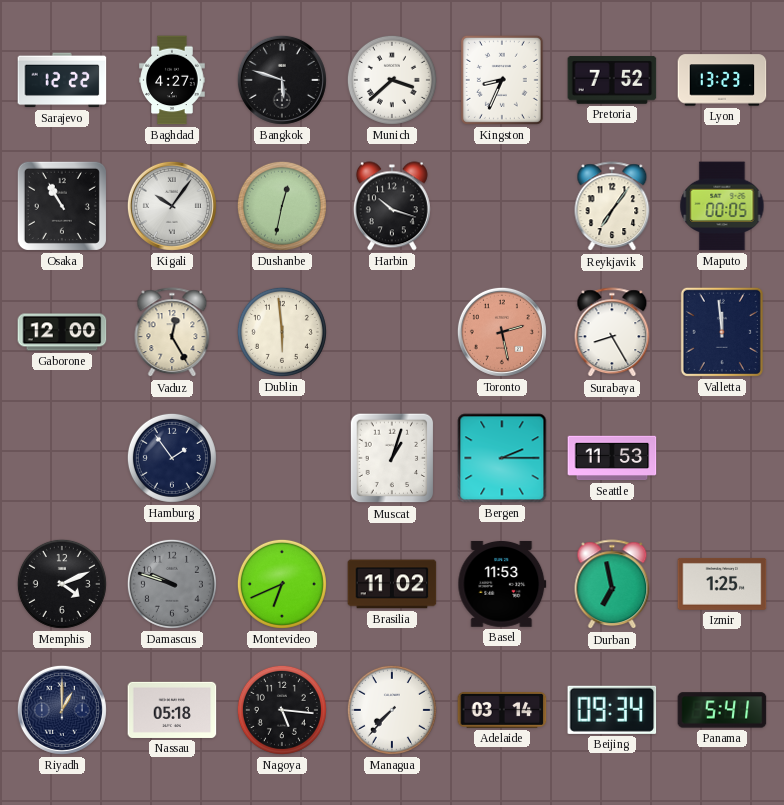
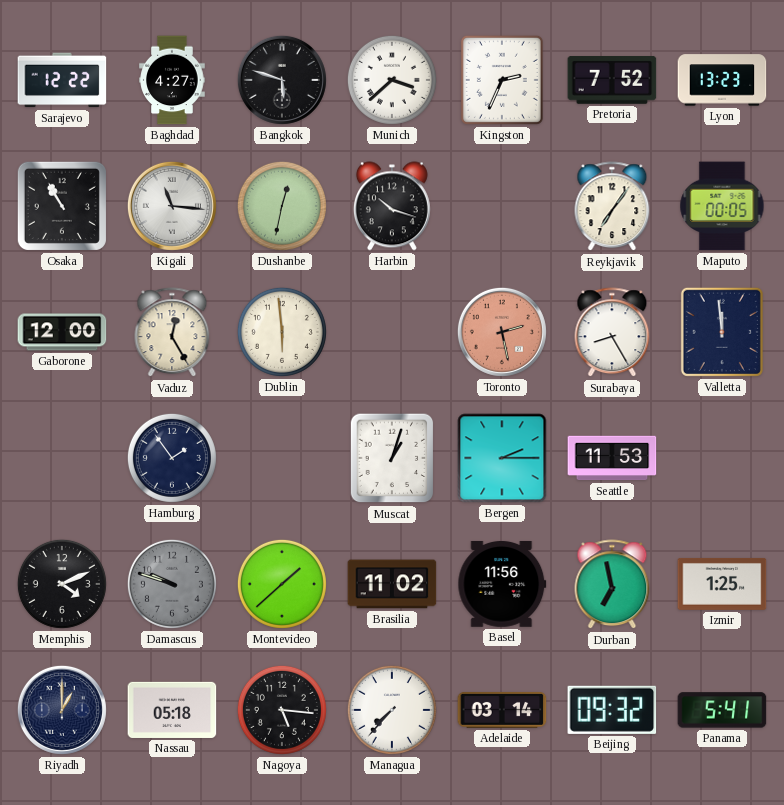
Kingston: 8:34 -> 2:34 (502, 80)
Kigali: 10:06 -> 11:16 (172, 206)
Montevideo: 6:41 -> 1:38 (282, 584)
Basel: 11:53 -> 11:56 (502, 584)
Beijing: 09:34 -> 09:32 (612, 710)
